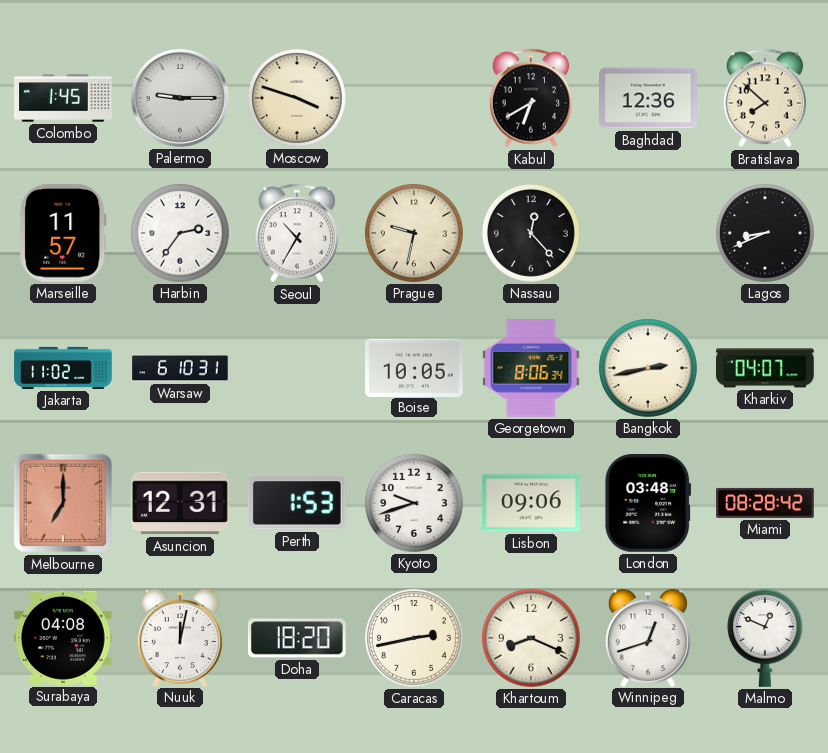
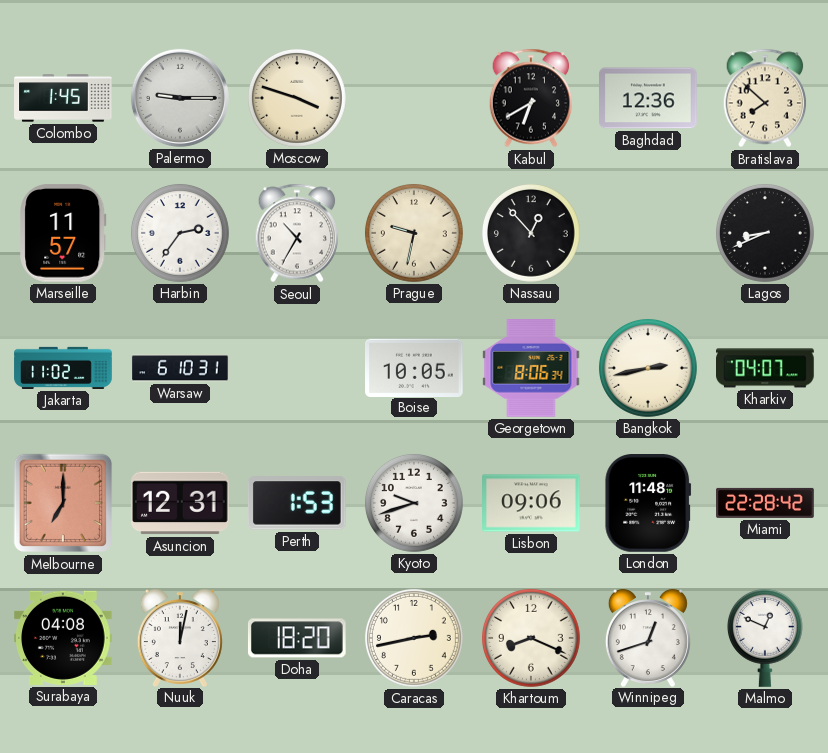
Nassau: 12:23 -> 12:53 (531, 233)
London: 03:48 -> 11:48 (648, 504)
Miami: 08:28 -> 22:28 (765, 503)
